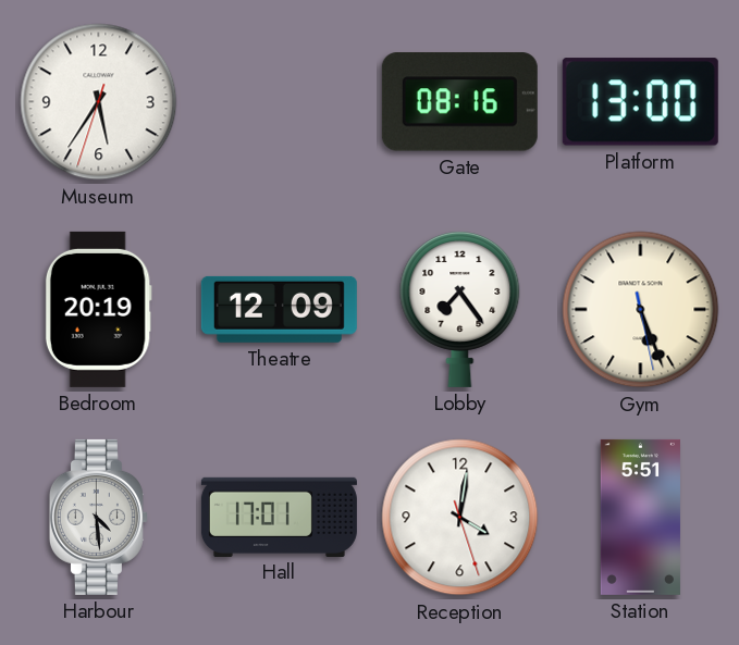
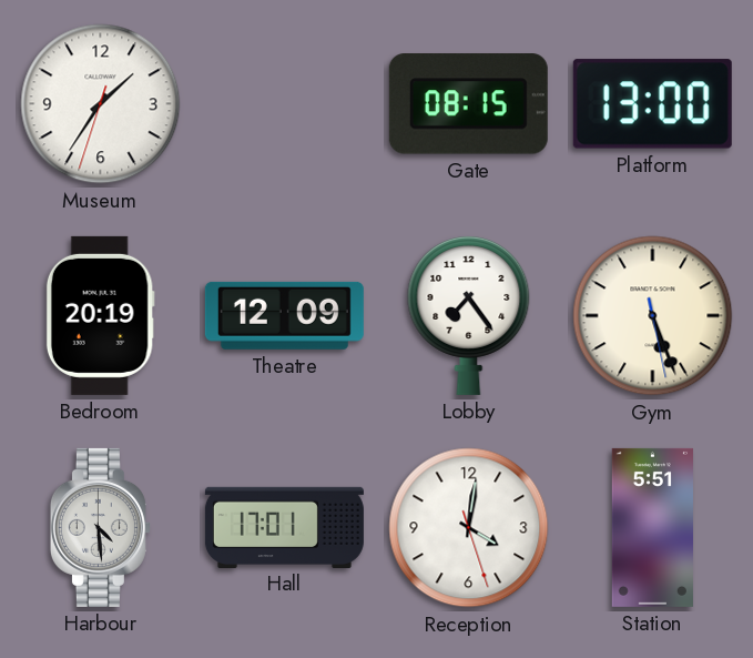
Museum: 5:35 -> 1:35 (101, 104)
Gate: 08:16 -> 08:15 (468, 104)
